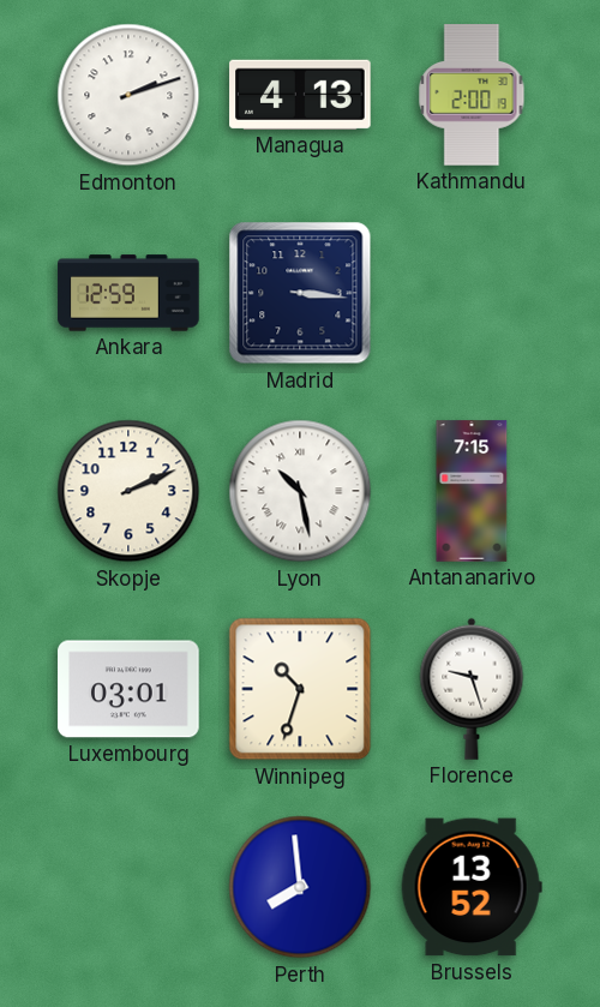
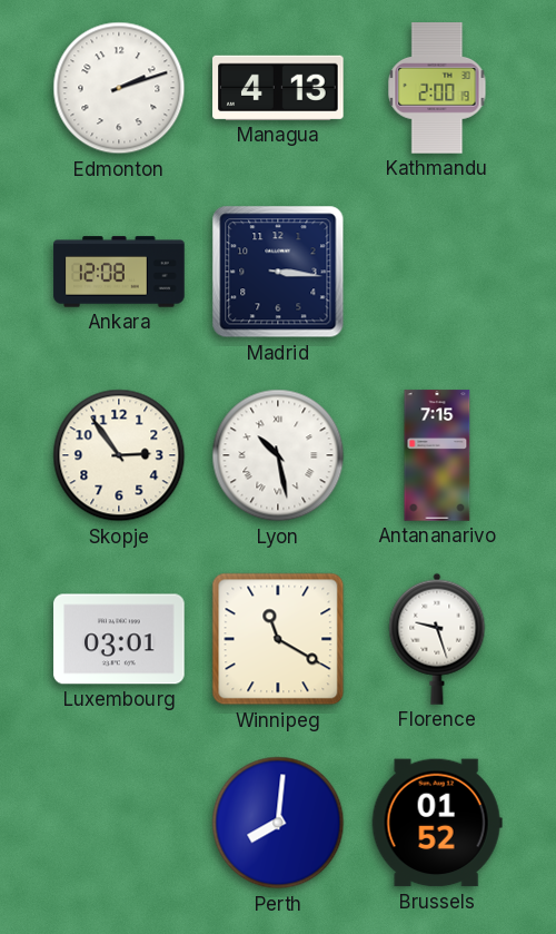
Ankara: 12:59 -> 12:08 (119, 272)
Skopje: 2:11 -> 2:54 (119, 455)
Winnipeg: 10:33 -> 11:20 (278, 639)
Perth: 7:59 -> 8:01 (278, 823)
Brussels: 13:52 -> 01:52 (437, 823)
